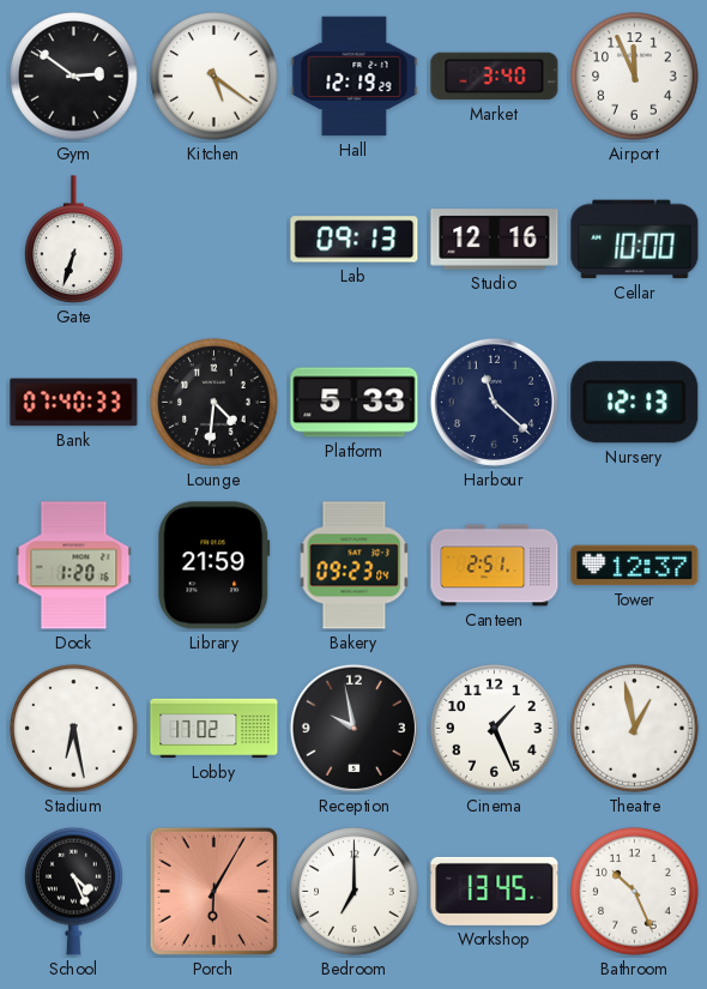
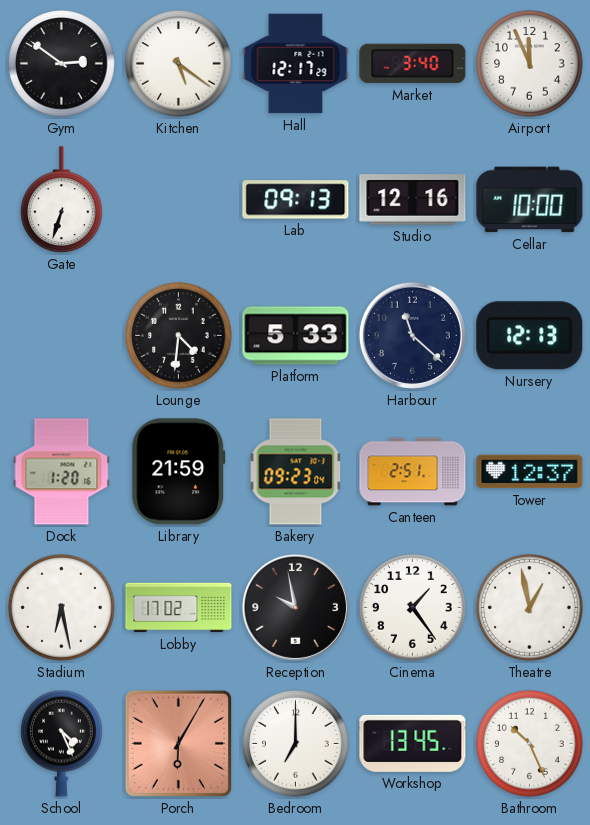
Hall: 12:19 -> 12:17 (296, 64)
Bank: 07:40 -> none (74, 403)
Cinema: 1:26 -> 1:24 (413, 608)
